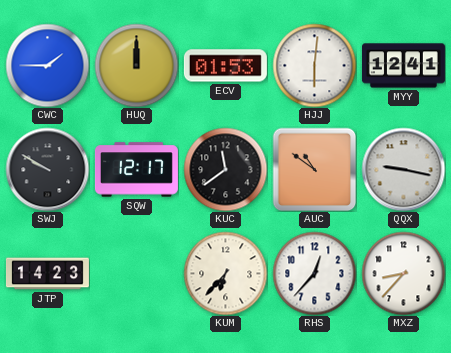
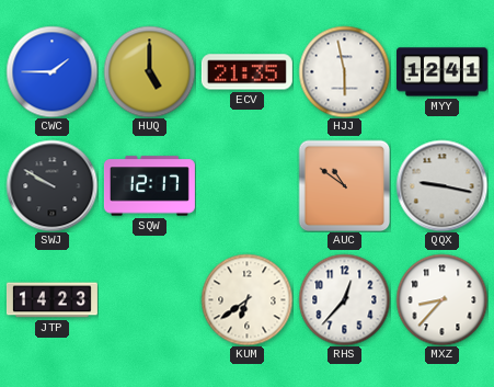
HUQ: 12:00 -> 5:00 (149, 71)
ECV: 01:53 -> 21:35 (246, 72)
HJJ: 6:01 -> 5:58 (344, 71)
KUC: 11:39 -> none (225, 169)
KUM: 6:37 -> 6:39 (246, 299)
